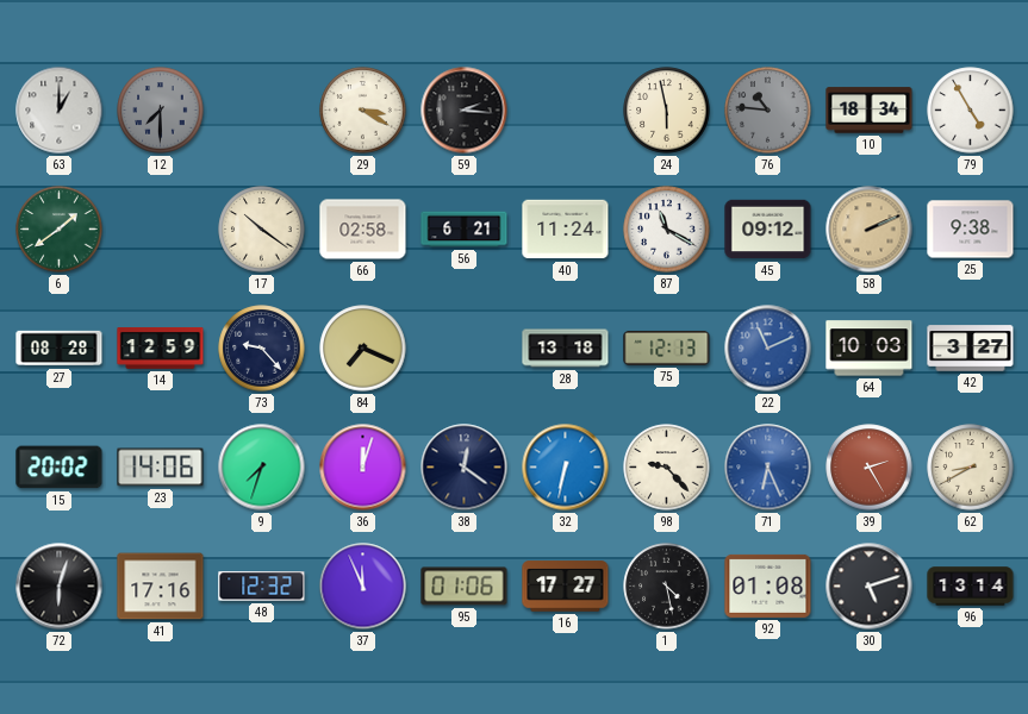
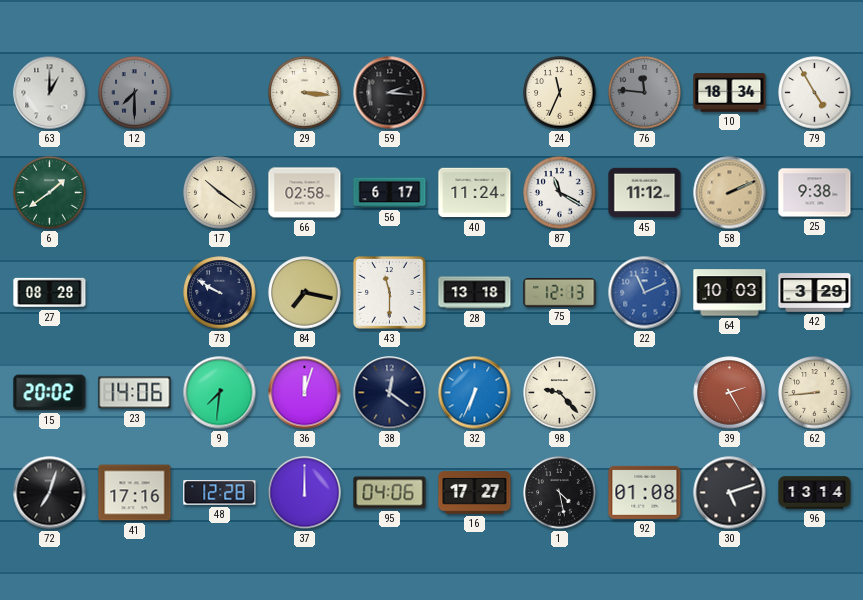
29: 3:20 -> 3:16 (305, 93)
24: 5:58 -> 11:34 (560, 93)
76: 10:46 -> 11:46 (645, 93)
56: 6:21 -> 6:17 (390, 193)
45: 09:12 -> 11:12 (645, 193)
14: 12:59 -> none (161, 349)
73: 9:23 -> 9:50 (220, 293)
84: 7:19 -> 7:17 (305, 293)
43: none -> 11:30 (390, 293)
42: 3:27 -> 3:29 (815, 293)
9: 7:33 -> 7:31 (220, 393)
32: 6:32 -> 6:34 (475, 393)
71: 6:26 -> none (768, 468)
62: 8:40 -> 8:44 (815, 393)
72: 6:03 -> 7:03 (50, 493)
48: 12:32 -> 12:28 (220, 493)
37: 11:56 -> 12:00 (305, 493)
95: 01:06 -> 04:06 (390, 493)
